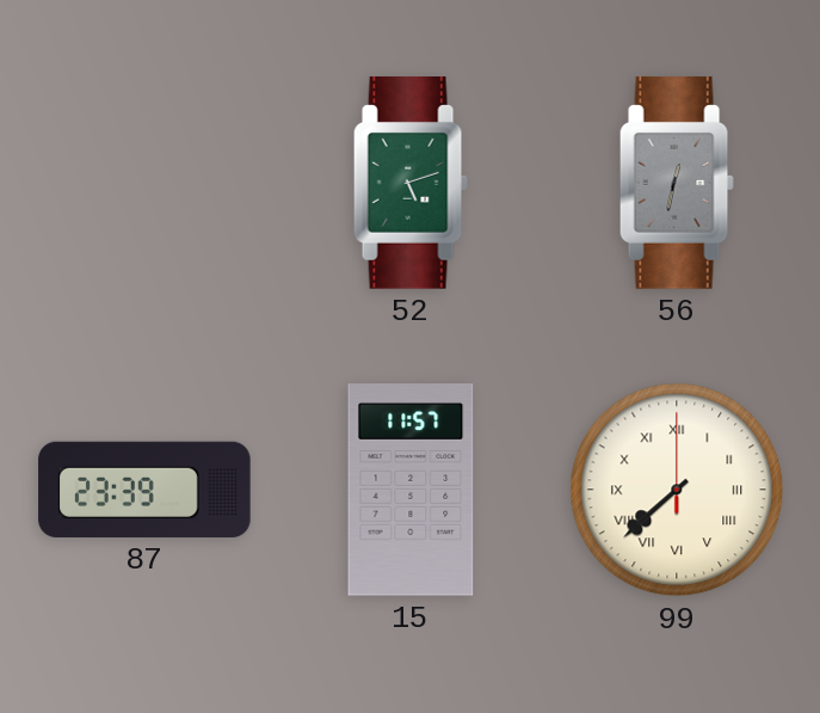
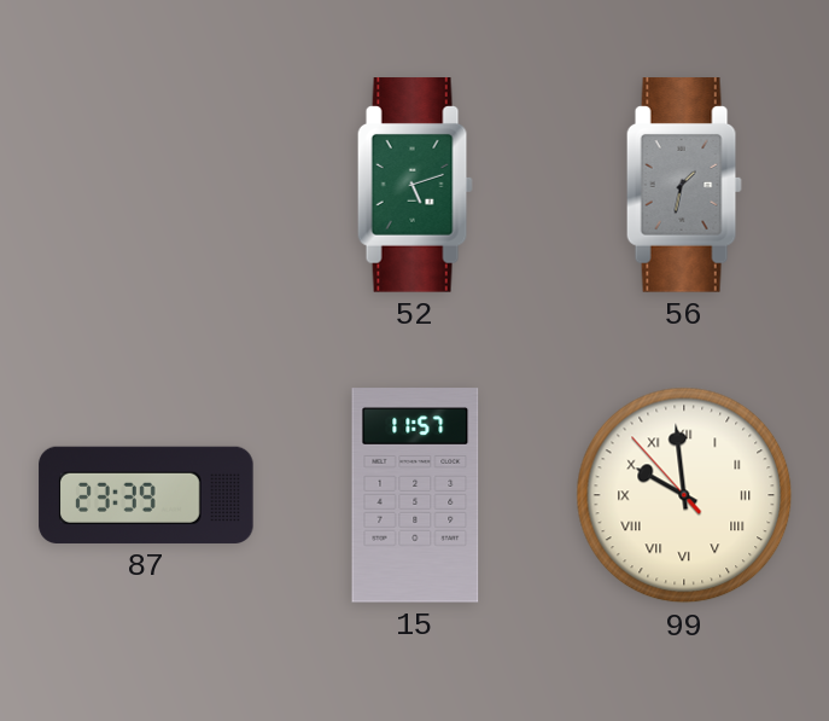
56: 12:32 -> 1:32 (684, 185)
99: 7:38 -> 9:58 (684, 495)
